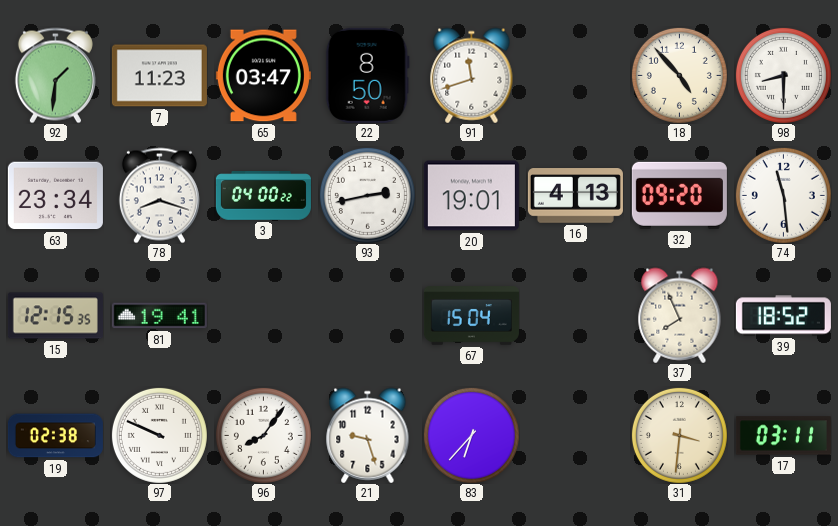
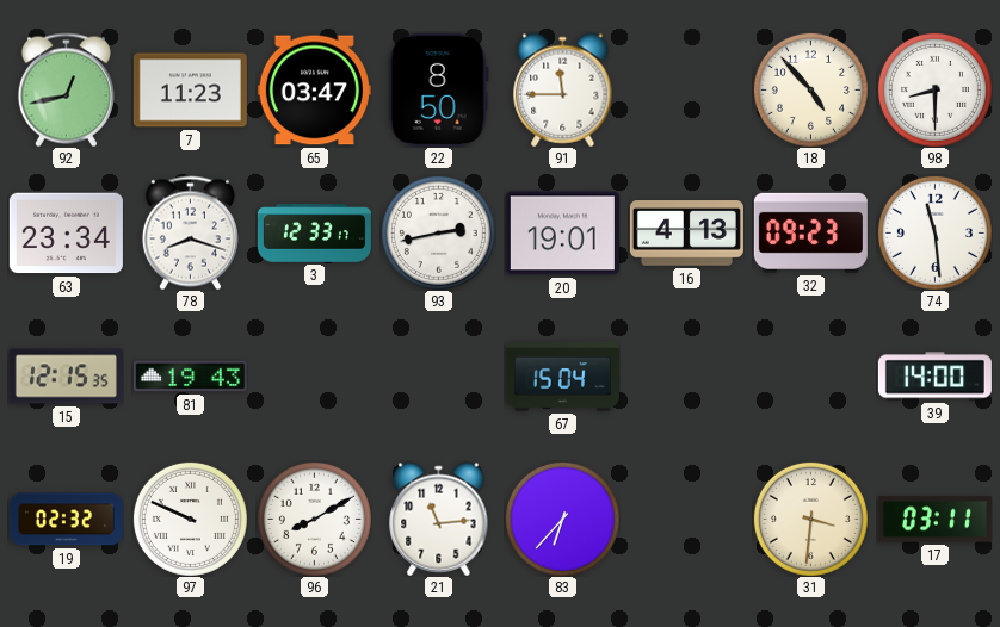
92: 1:31 -> 12:43 (66, 89)
91: 11:42 -> 11:45 (563, 89)
3: 04:00 -> 12:33 (314, 234)
32: 09:20 -> 09:23 (810, 232)
81: 19:41 -> 19:43 (190, 377)
37: 7:56 -> none (680, 315)
39: 18:52 -> 14:00 (934, 377)
19: 02:38 -> 02:32 (66, 520)
96: 8:06 -> 8:10 (314, 519)
21: 9:27 -> 11:14 (439, 519)
